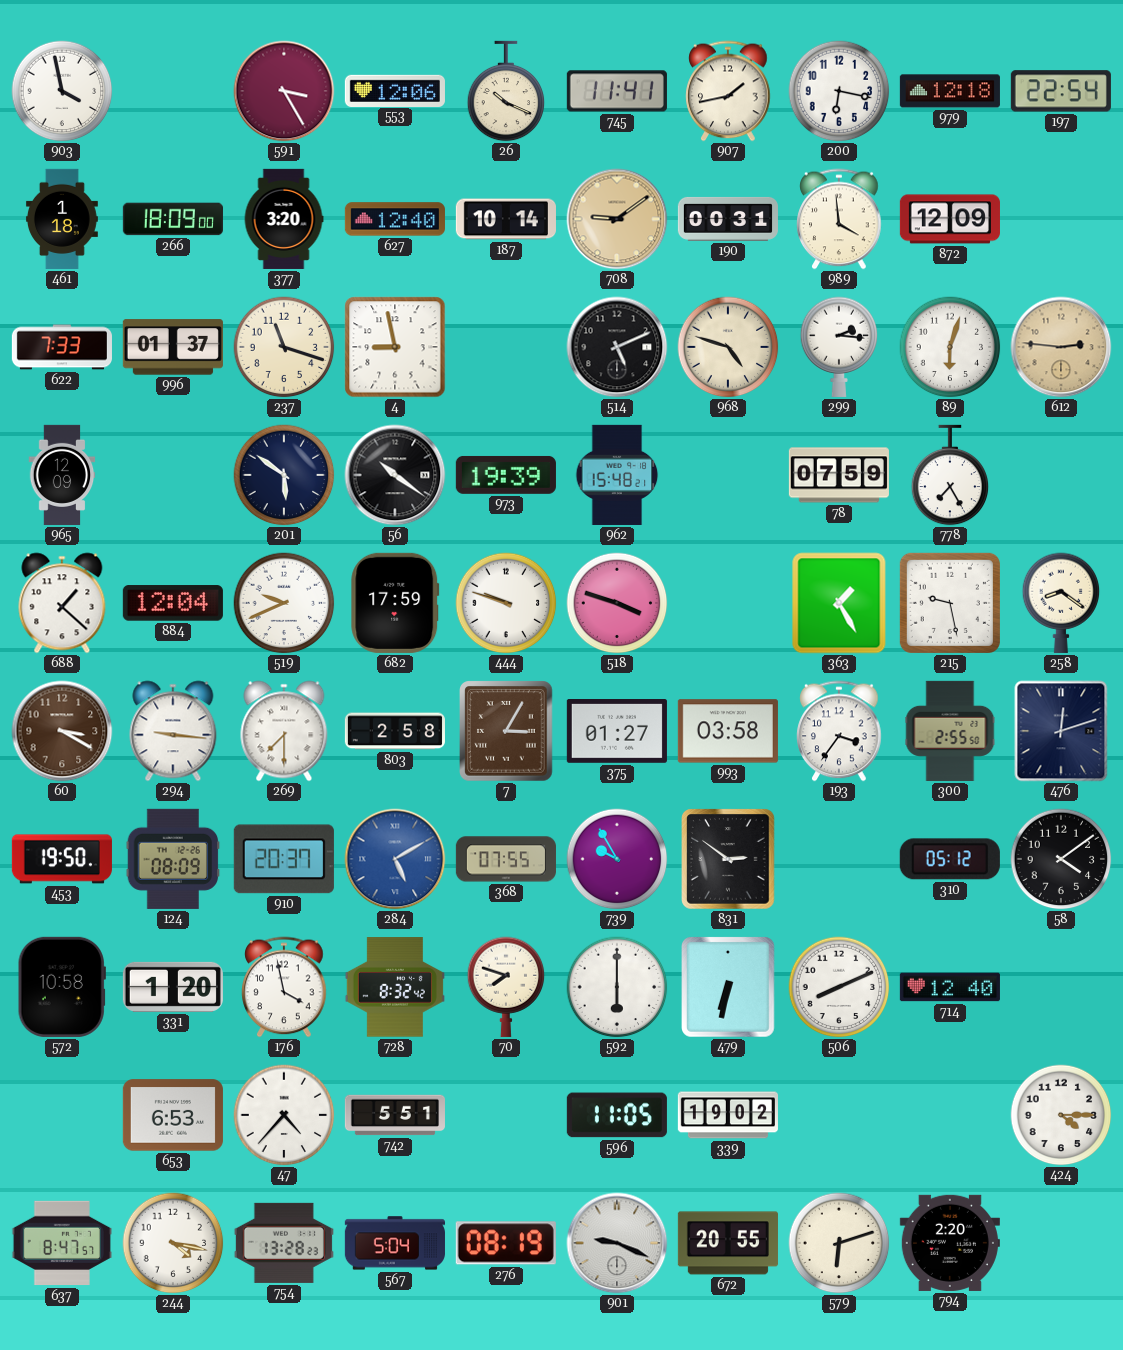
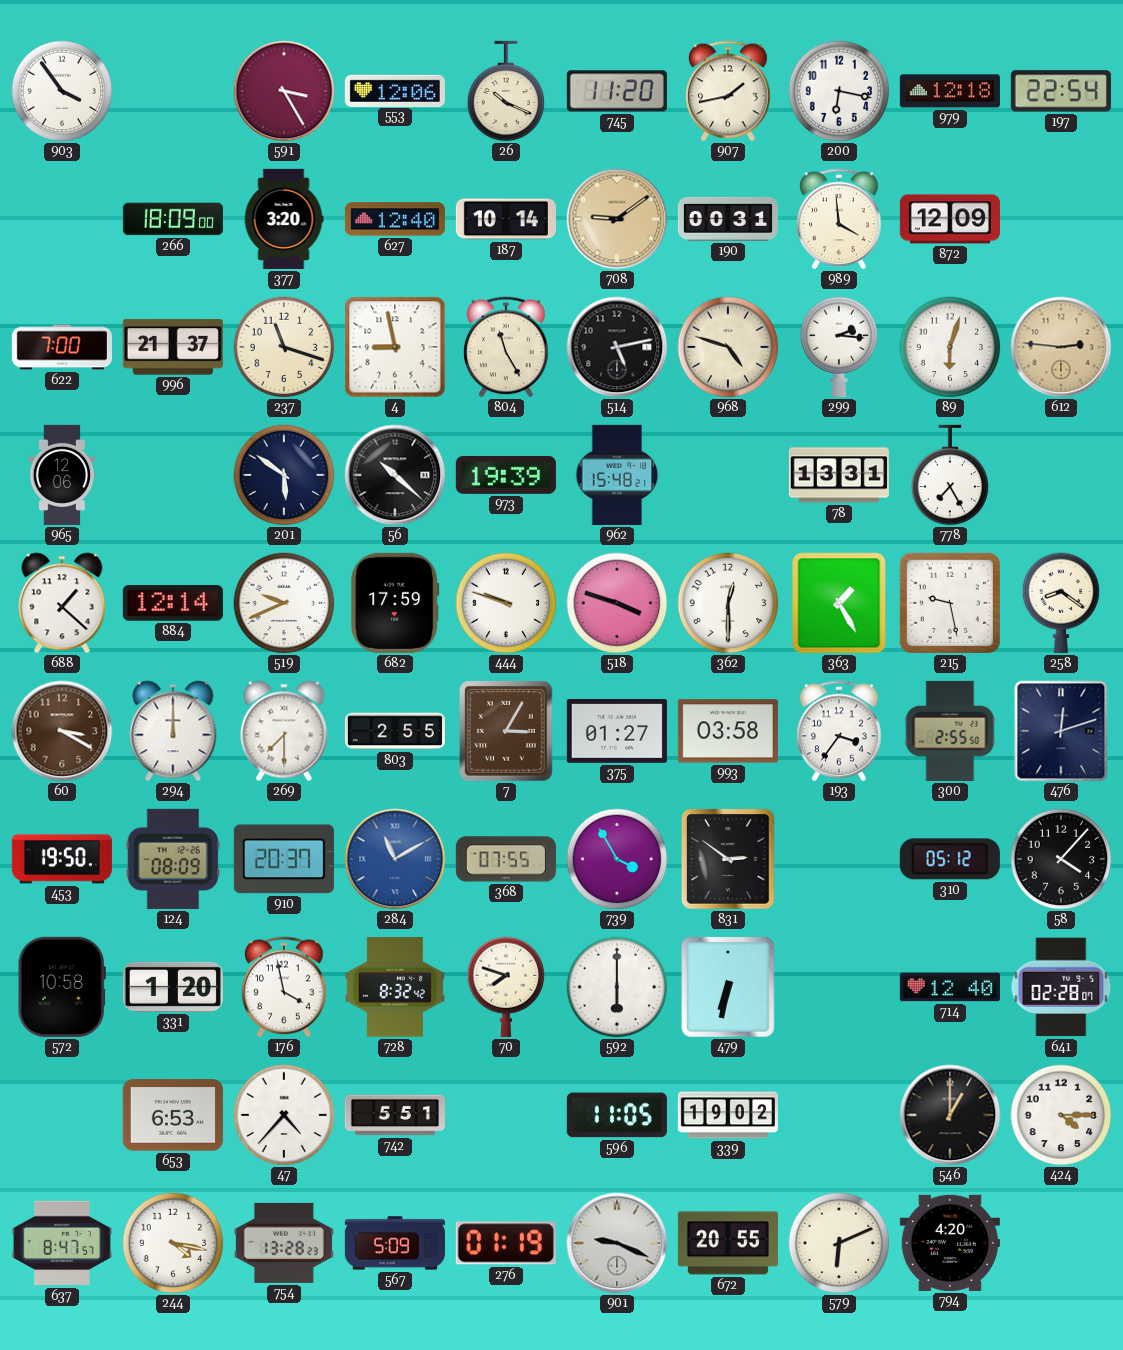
903: 3:58 -> 3:54 (62, 91)
745: 11:41 -> 11:20 (617, 91)
461: 1:18 -> none (62, 219)
622: 7:33 -> 7:00 (62, 347)
996: 01:37 -> 21:37 (173, 347)
804: none -> 11:25 (506, 347)
514: 5:11 -> 5:13 (617, 347)
965: 12:09 -> 12:06 (62, 475)
56: 10:21 -> 10:22 (395, 475)
78: 07:59 -> 13:31 (839, 475)
884: 12:04 -> 12:14 (173, 603)
362: none -> 12:30 (728, 603)
294: 9:16 -> 12:00 (173, 731)
803: 2:58 -> 2:55 (395, 731)
284: 5:10 -> 11:10 (395, 859)
739: 9:55 -> 3:55 (617, 859)
58: 4:09 -> 4:07 (1061, 859)
506: 8:11 -> none (839, 987)
641: none -> 02:28 (1061, 987)
546: none -> 1:00 (950, 1115)
567: 5:04 -> 5:09 (395, 1243)
276: 08:19 -> 01:19 (506, 1243)
579: 6:12 -> 6:11 (839, 1243)
794: 2:20 -> 4:20 (950, 1243)
